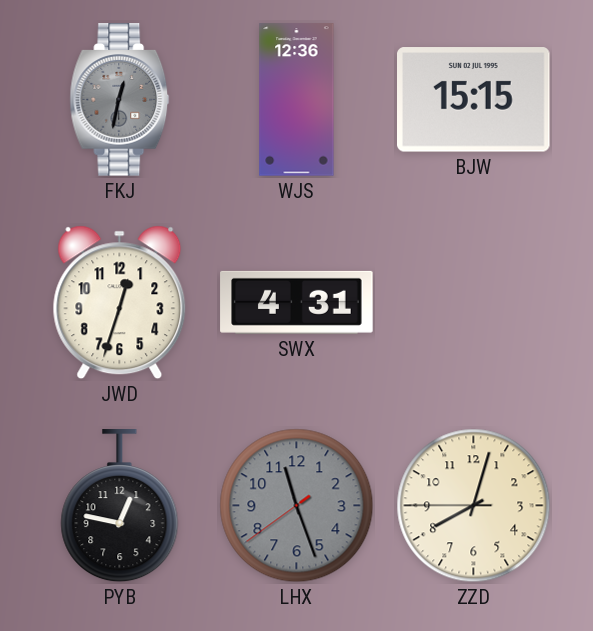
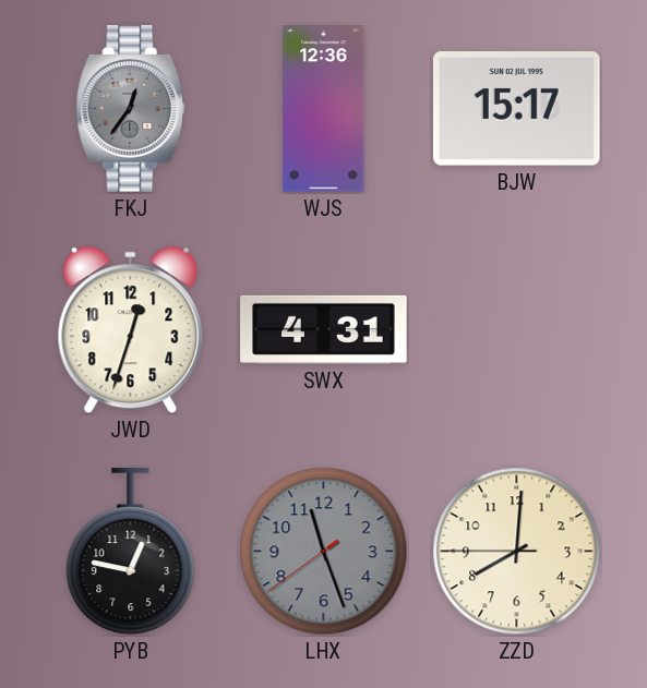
FKJ: 12:32 -> 12:36 (131, 109)
BJW: 15:15 -> 15:17 (517, 109)
ZZD: 8:02 -> 8:00 (517, 552)
